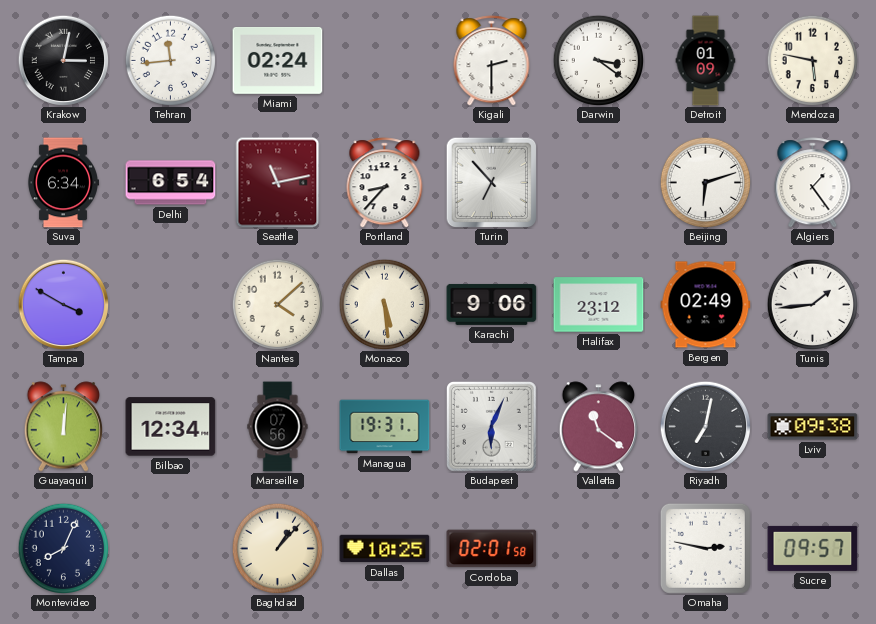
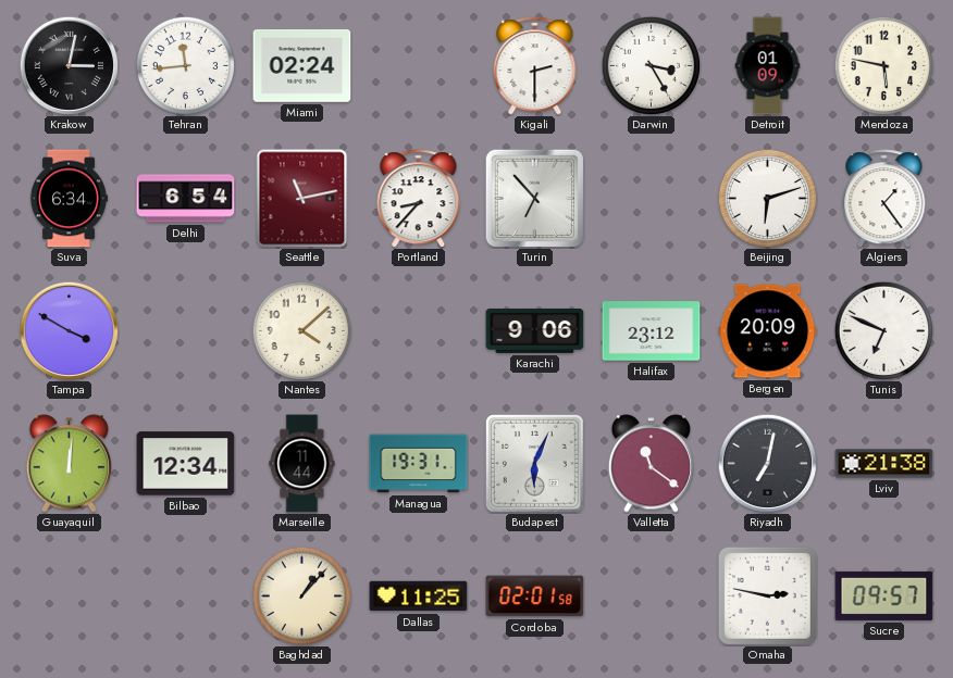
Darwin: 3:21 -> 3:25 (651, 65)
Monaco: 5:29 -> none (384, 304)
Bergen: 02:49 -> 20:09 (768, 331)
Tunis: 1:44 -> 6:49 (883, 330)
Marseille: 07:56 -> 11:44 (302, 464)
Lviv: 09:38 -> 21:38 (884, 464)
Montevideo: 8:04 -> none (63, 548)
Dallas: 10:25 -> 11:25 (419, 597)
